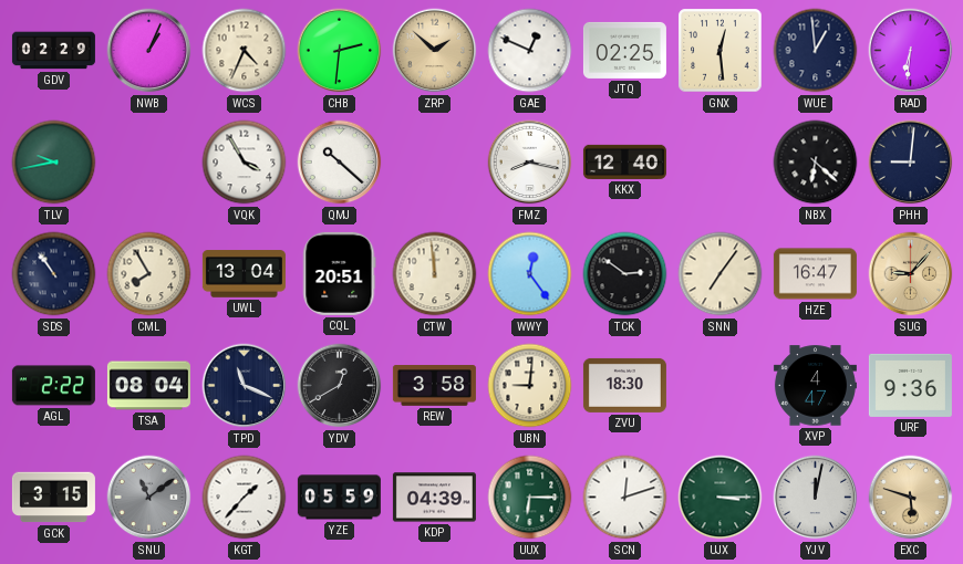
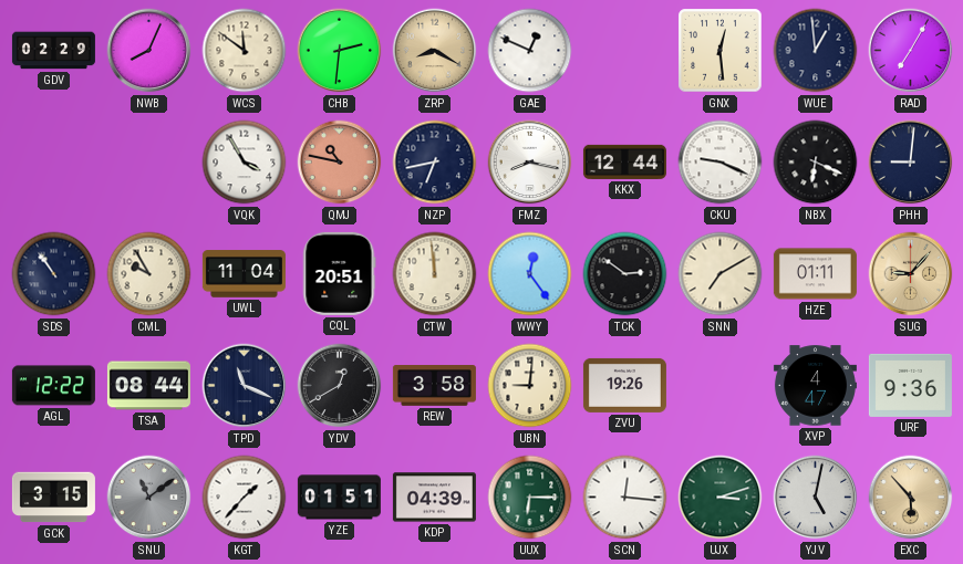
NWB: 1:04 -> 8:04 (149, 51)
WCS: 4:34 -> 11:51 (245, 51)
ZRP: 1:52 -> 8:20 (435, 51)
JTQ: 02:25 -> none (624, 50)
RAD: 6:31 -> 7:05 (911, 51)
TLV: 9:43 -> none (54, 163)
QMJ: 10:22 -> 10:47 (340, 163)
QMJ dial: white -> salmon (340, 163)
NZP: none -> 6:43 (435, 163)
KKX: 12:40 -> 12:44 (624, 161)
CKU: none -> 9:19 (721, 163)
NBX: 6:22 -> 6:19 (816, 163)
CML: 7:55 -> 9:55 (149, 274)
UWL: 13:04 -> 11:04 (244, 274)
SNN: 7:06 -> 7:10 (721, 274)
HZE: 16:47 -> 01:11 (815, 274)
AGL: 2:22 -> 12:22 (53, 386)
TSA: 08:04 -> 08:44 (148, 386)
ZVU: 18:30 -> 19:26 (624, 385)
YZE: 05:59 -> 01:51 (339, 498)
SCN: 12:12 -> 12:16 (625, 498)
UJX: 3:15 -> 3:12 (721, 498)
YJV: 12:02 -> 5:02 (816, 498)
EXC: 5:48 -> 5:53 (911, 498)
